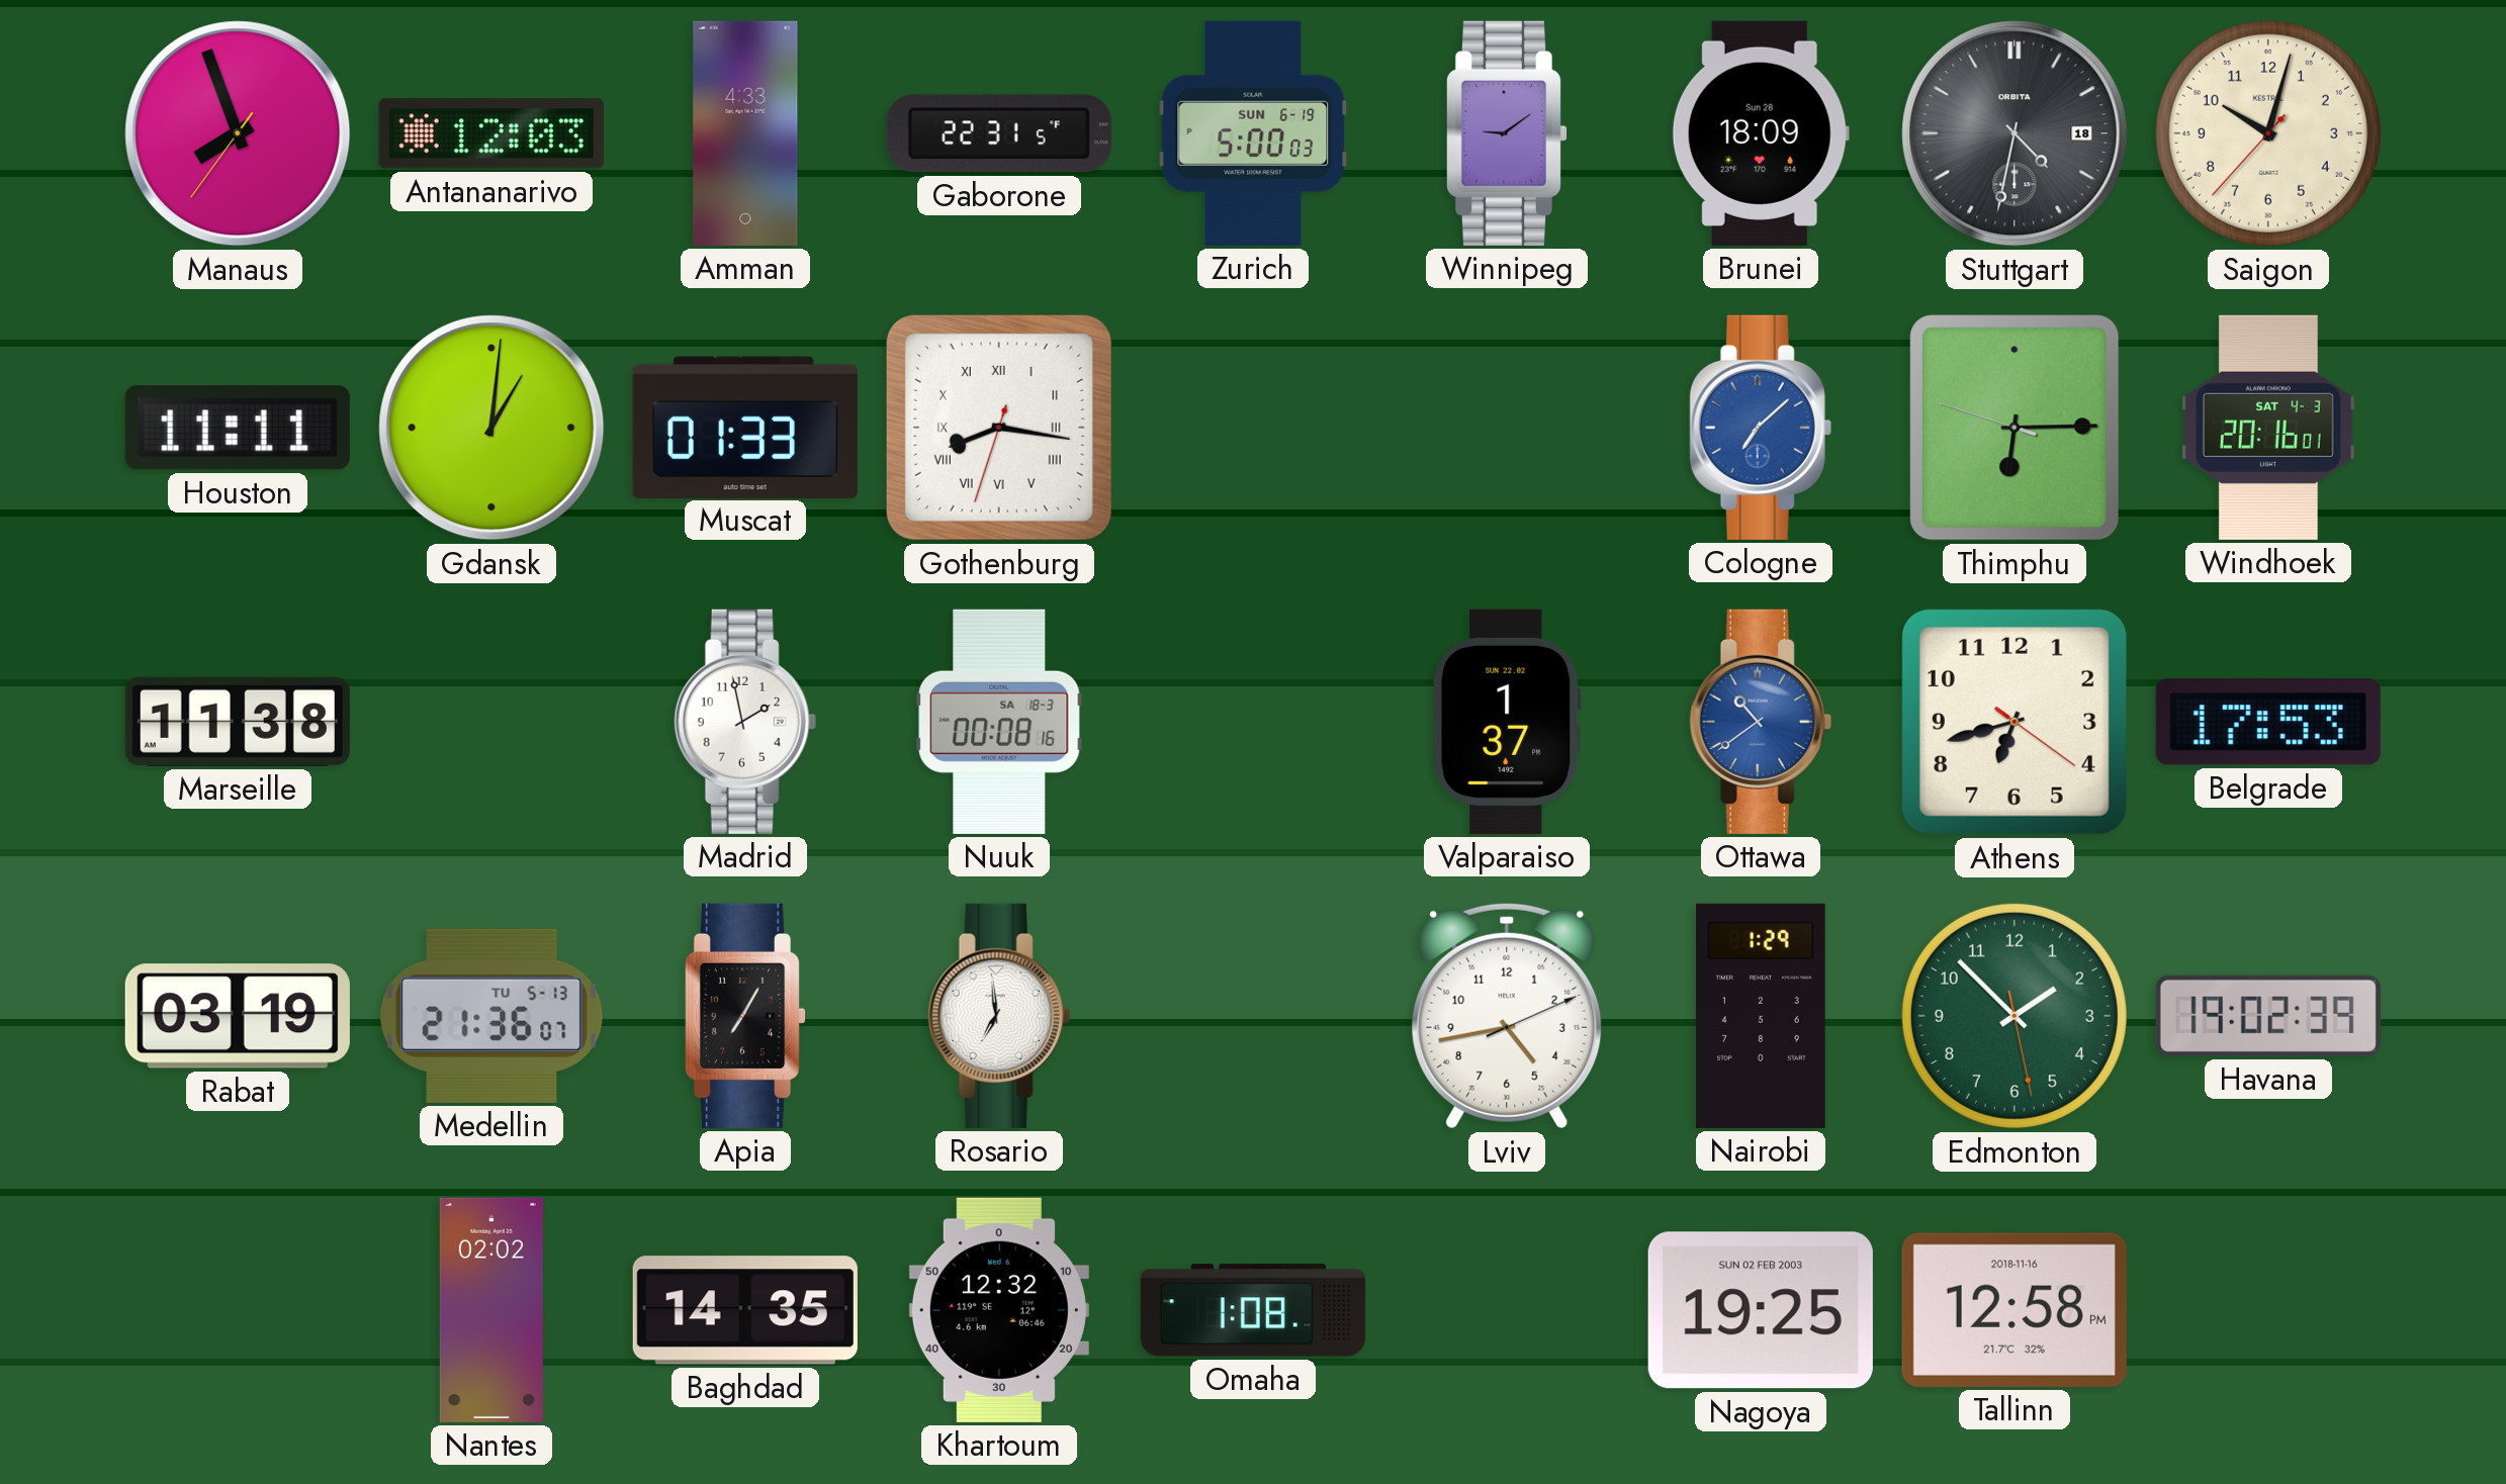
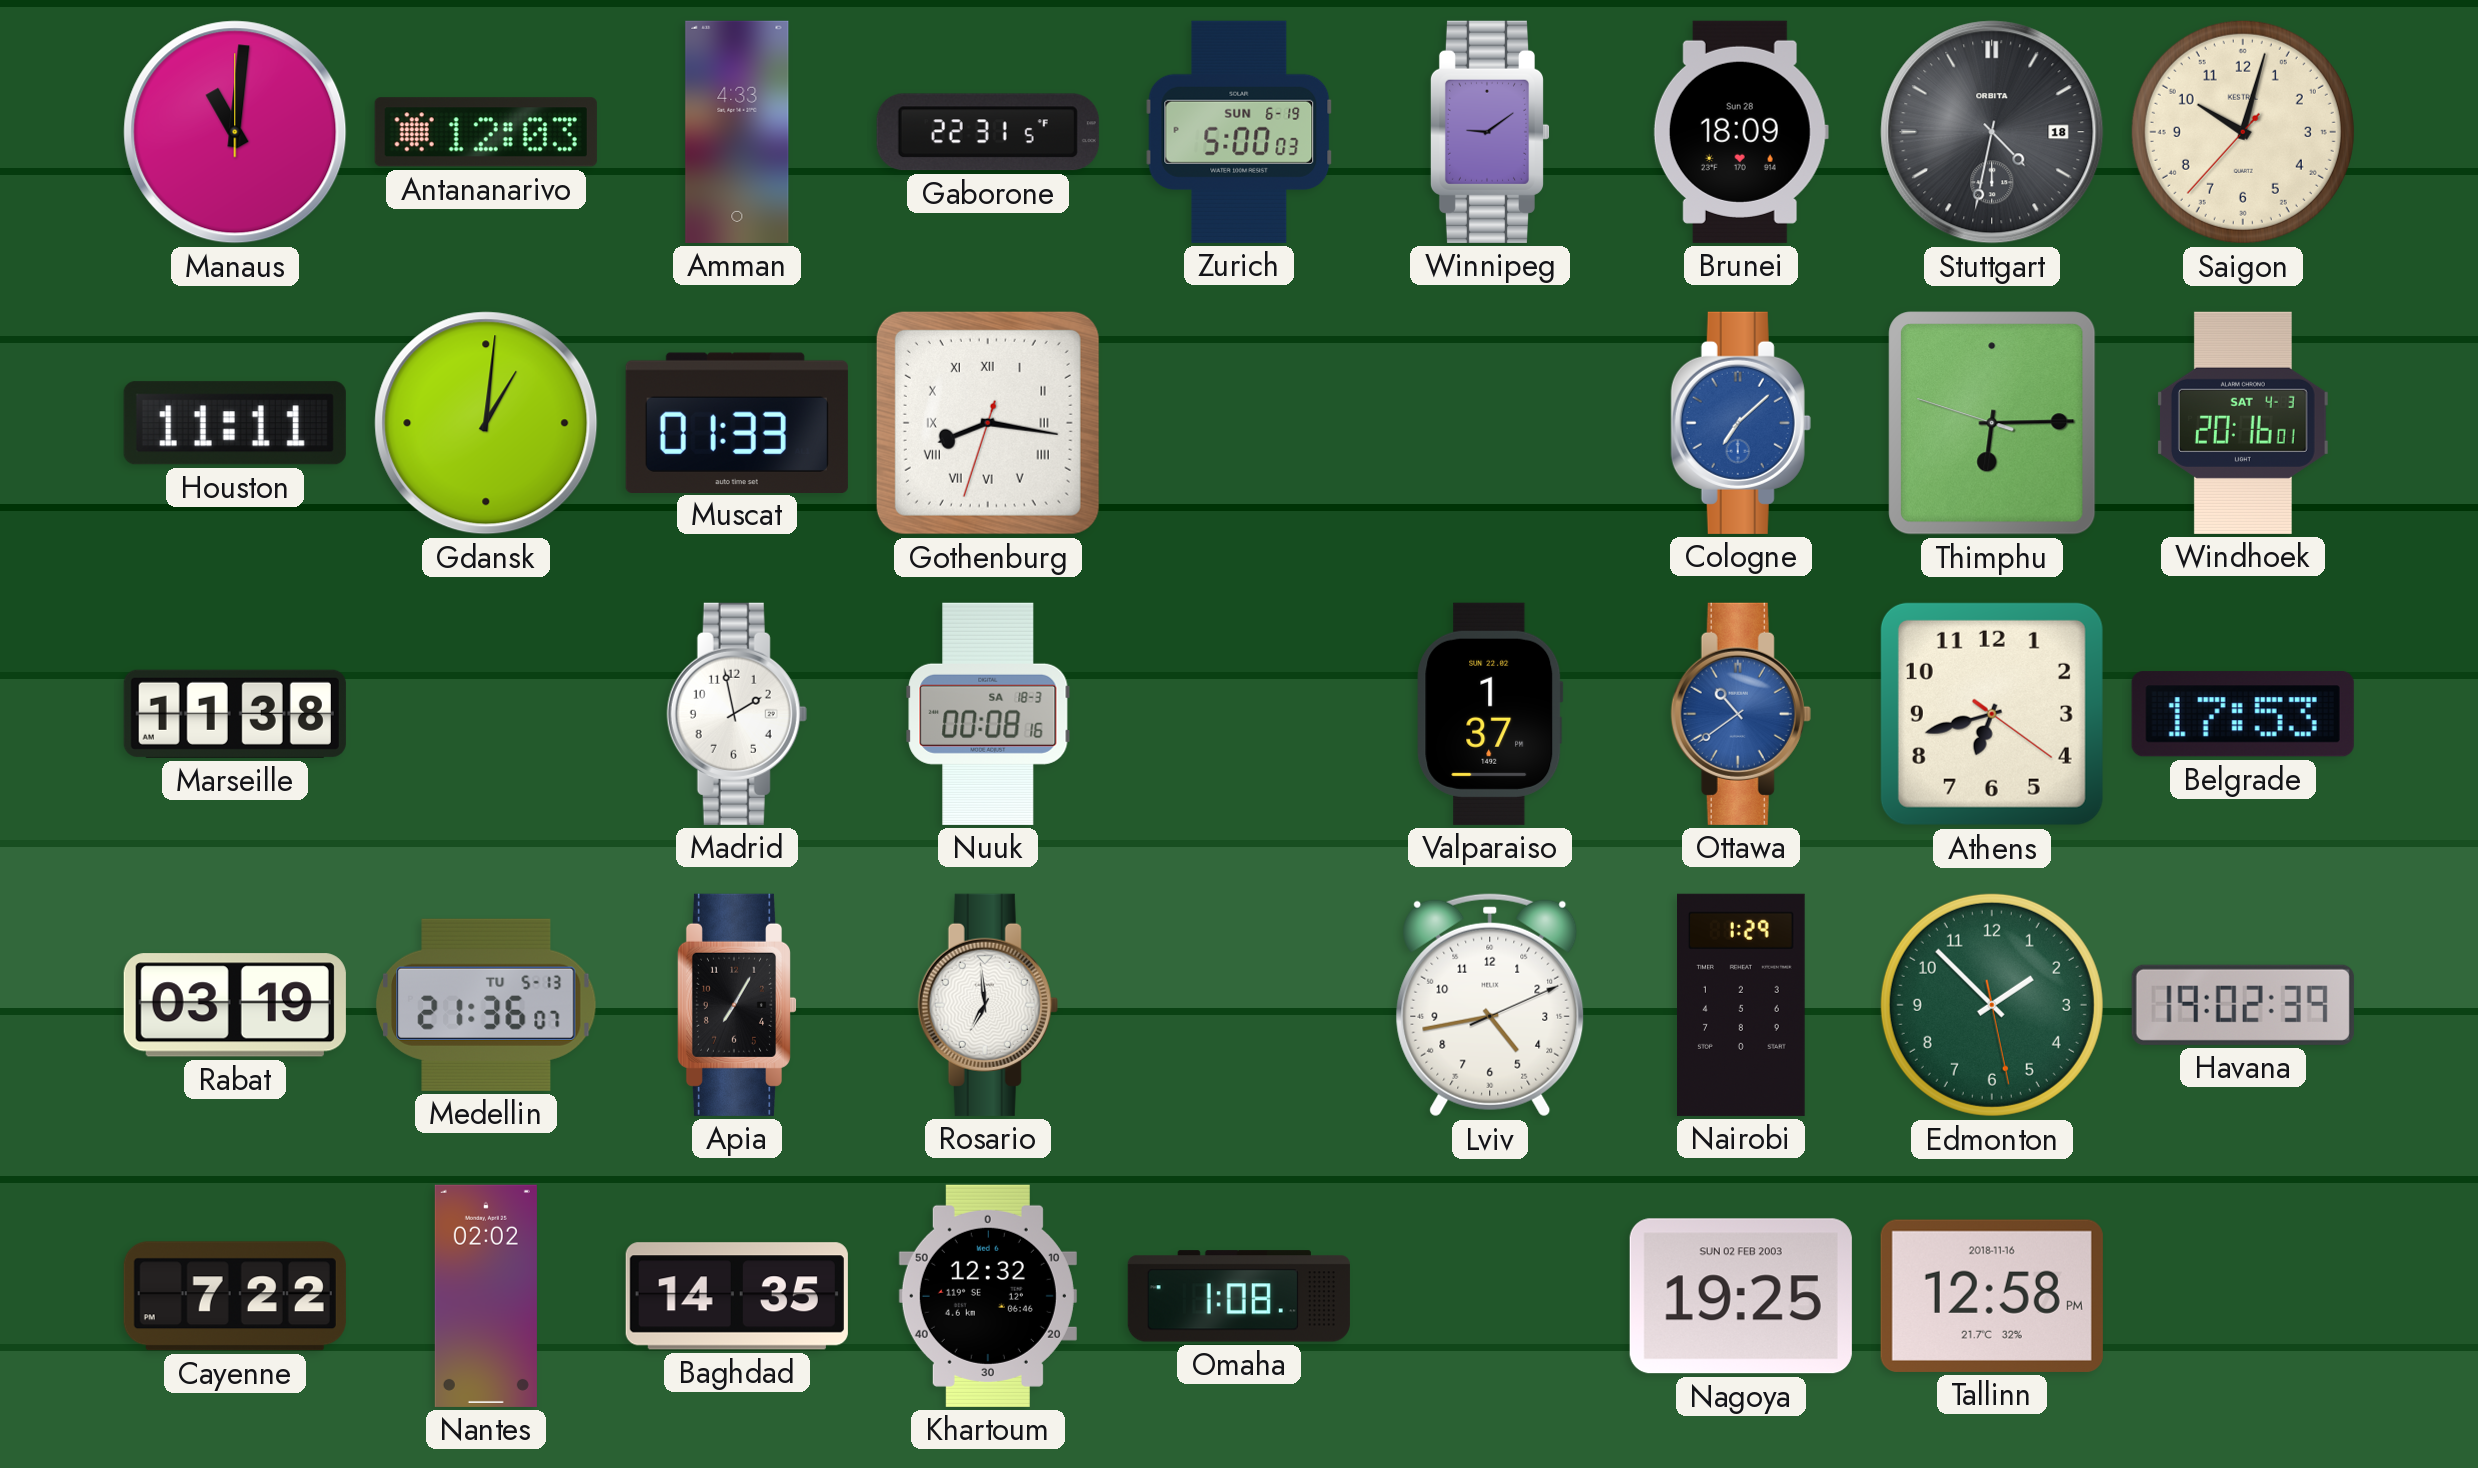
Manaus: 7:56 -> 11:01 (235, 132)
Cayenne: none -> 7:22 (235, 1296)
